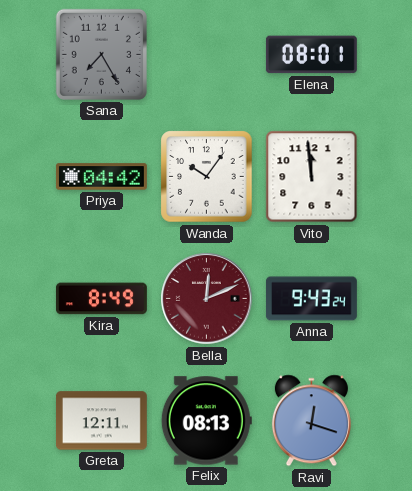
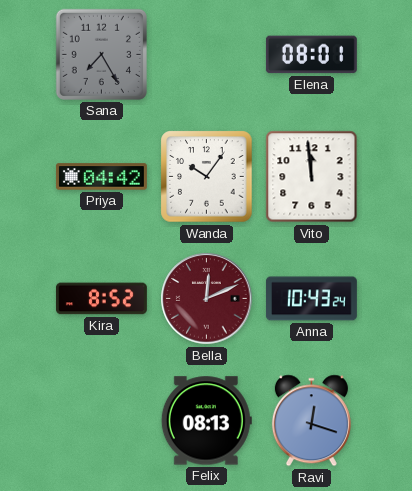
Kira: 8:49 -> 8:52 (101, 299)
Anna: 9:43 -> 10:43 (311, 299)
Greta: 12:11 -> none (101, 421)
